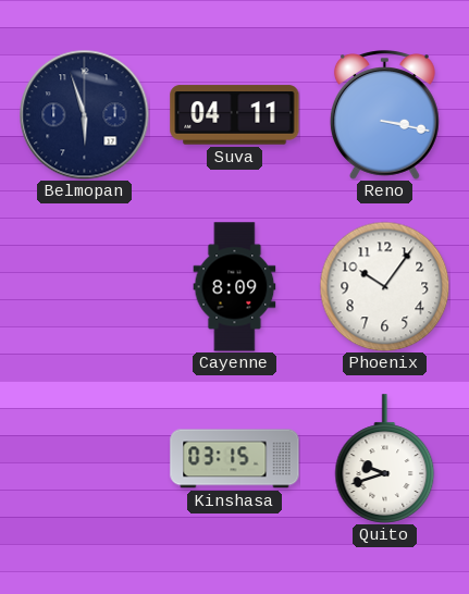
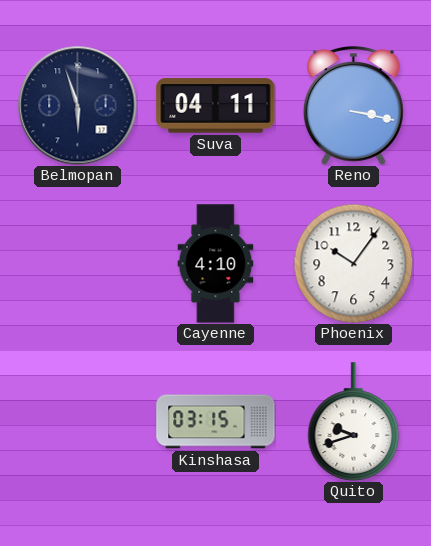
Cayenne: 8:09 -> 4:10 (216, 264)
